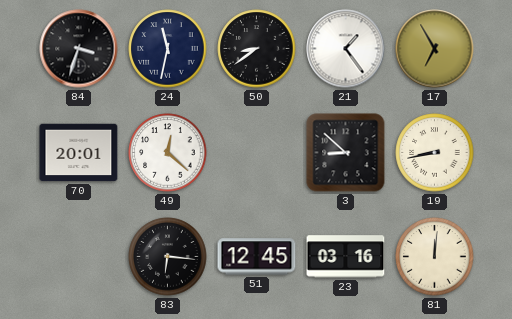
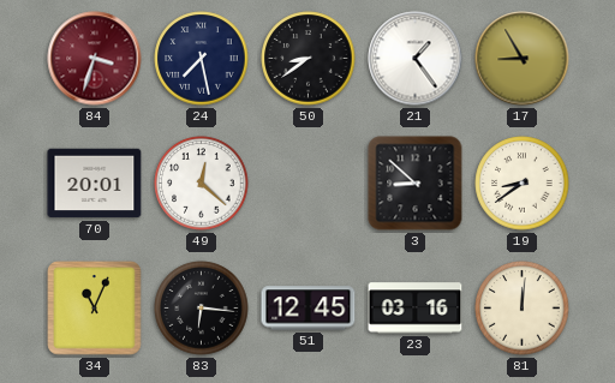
84 dial: black -> burgundy (95, 59)
24: 11:32 -> 7:28 (202, 59)
17: 6:55 -> 8:55 (523, 59)
19: 8:43 -> 8:39 (523, 184)
34: none -> 11:04 (95, 309)
